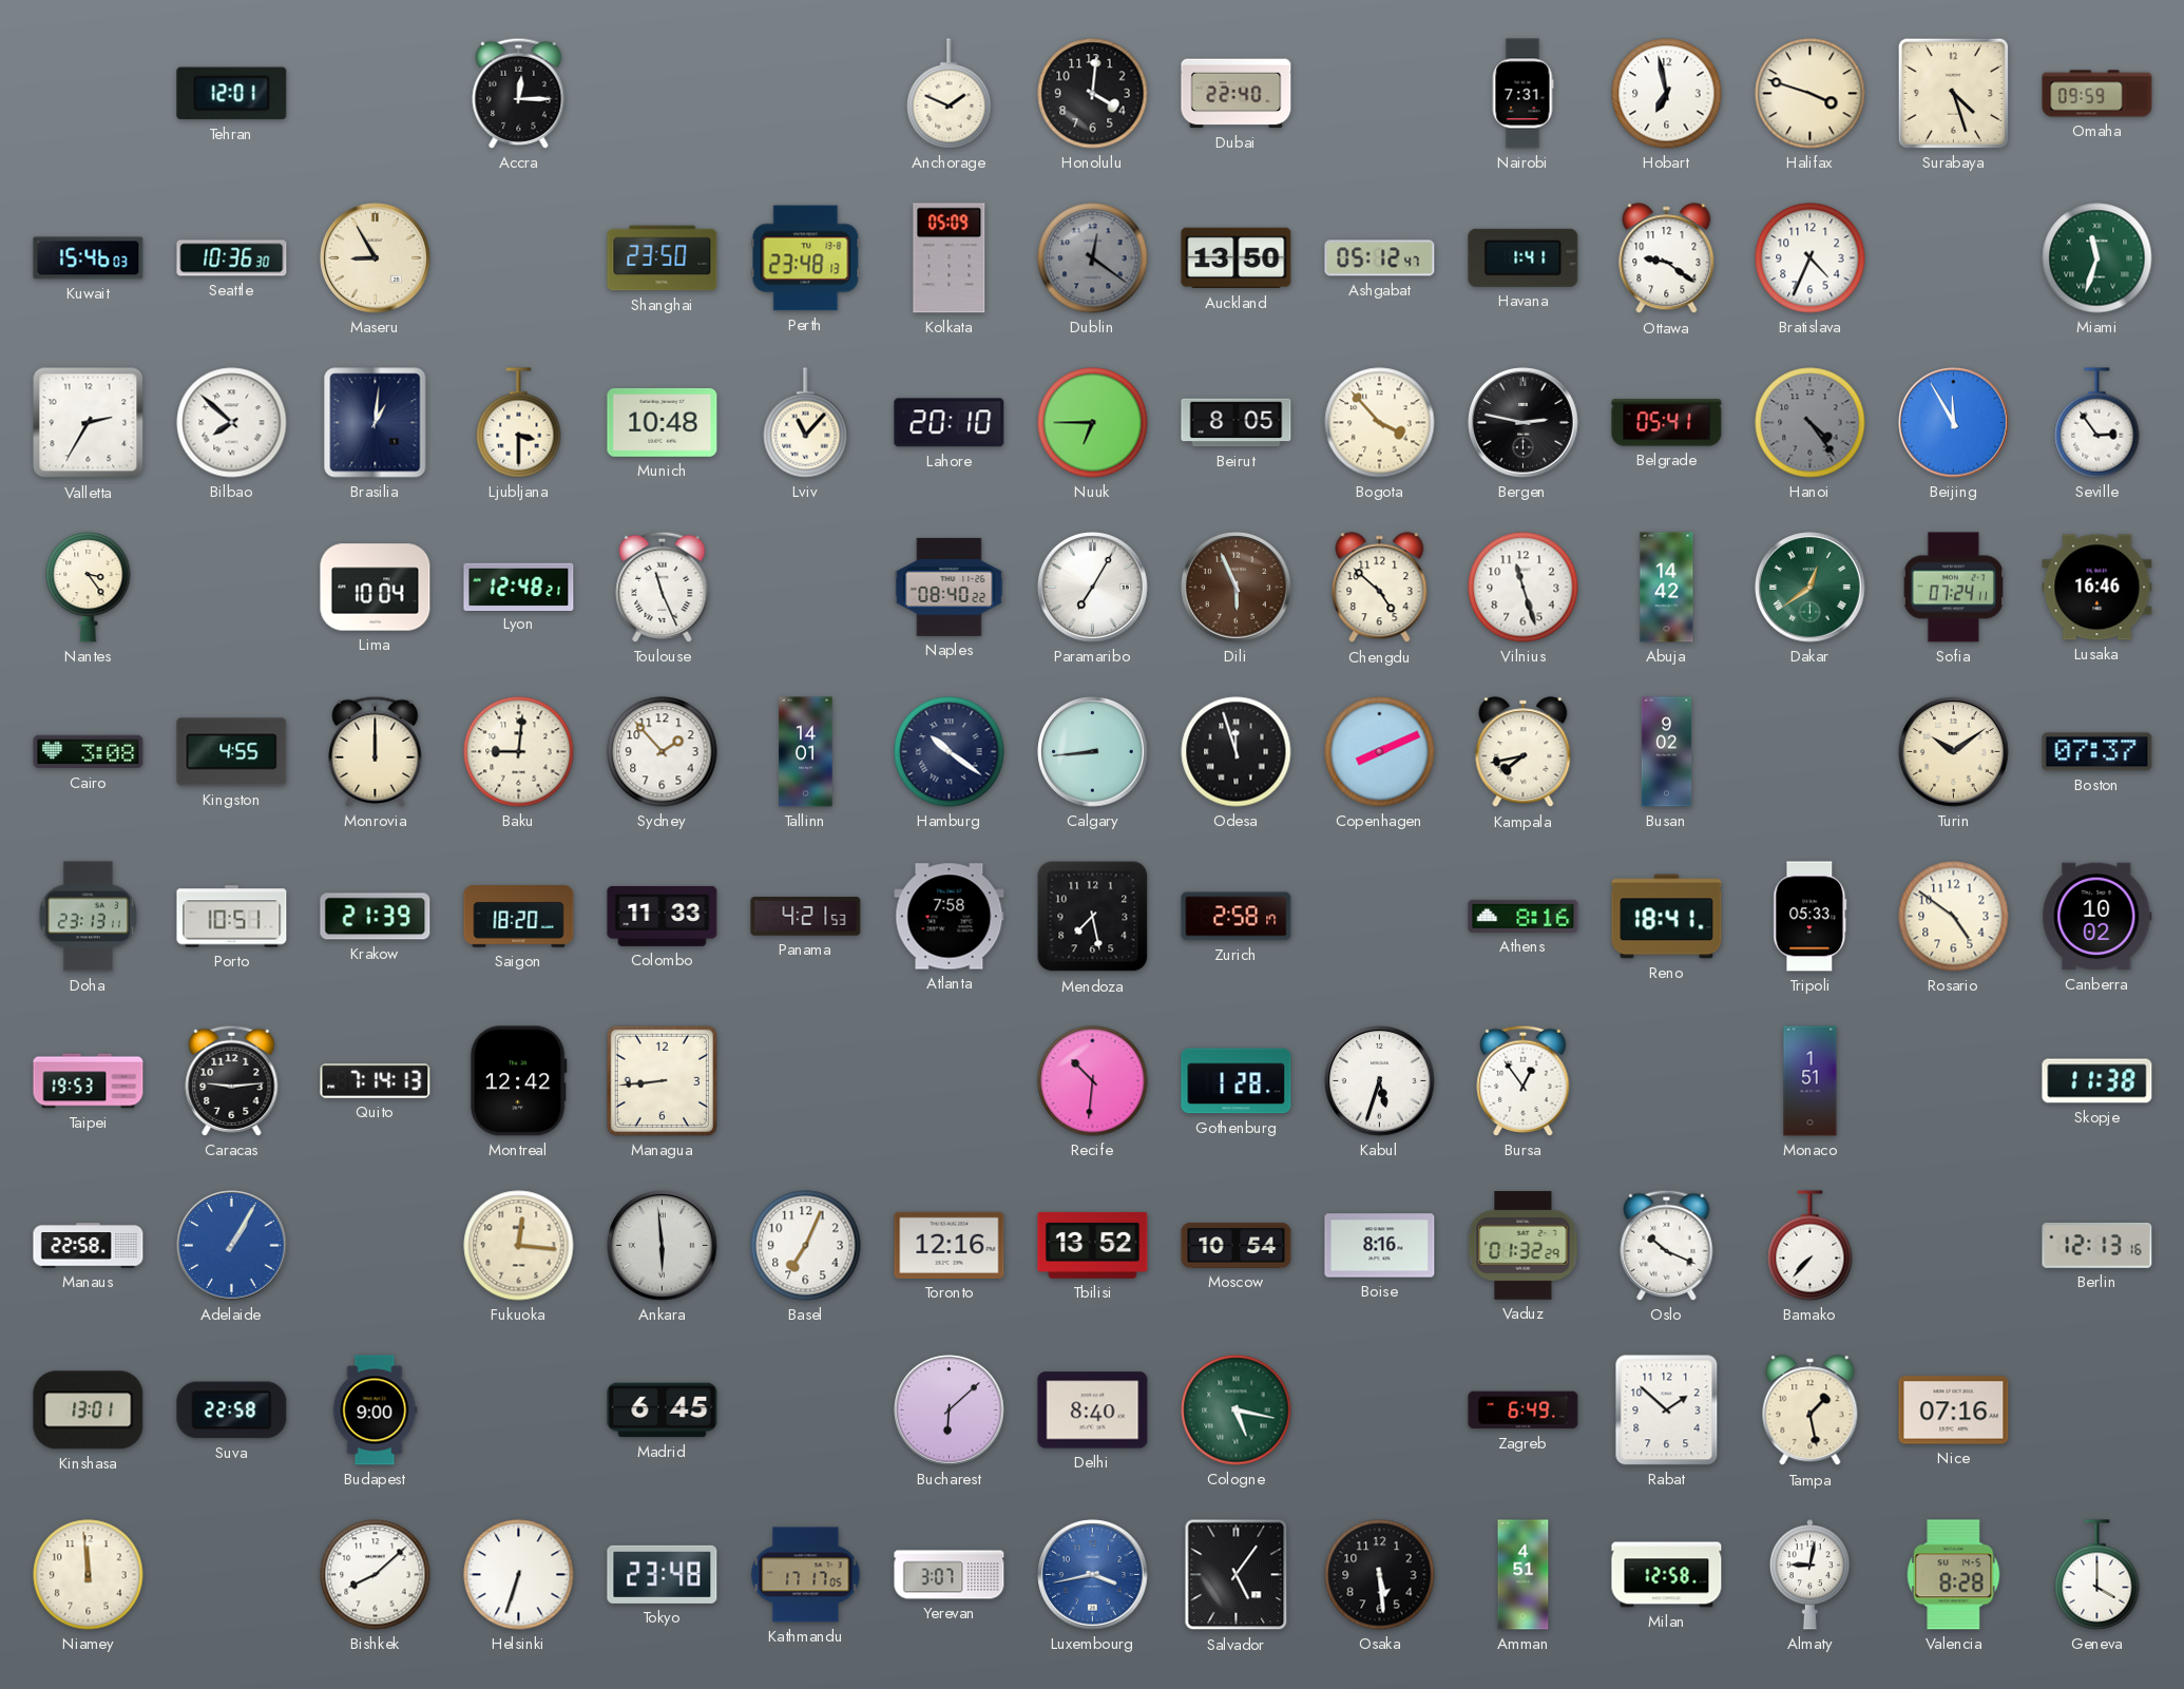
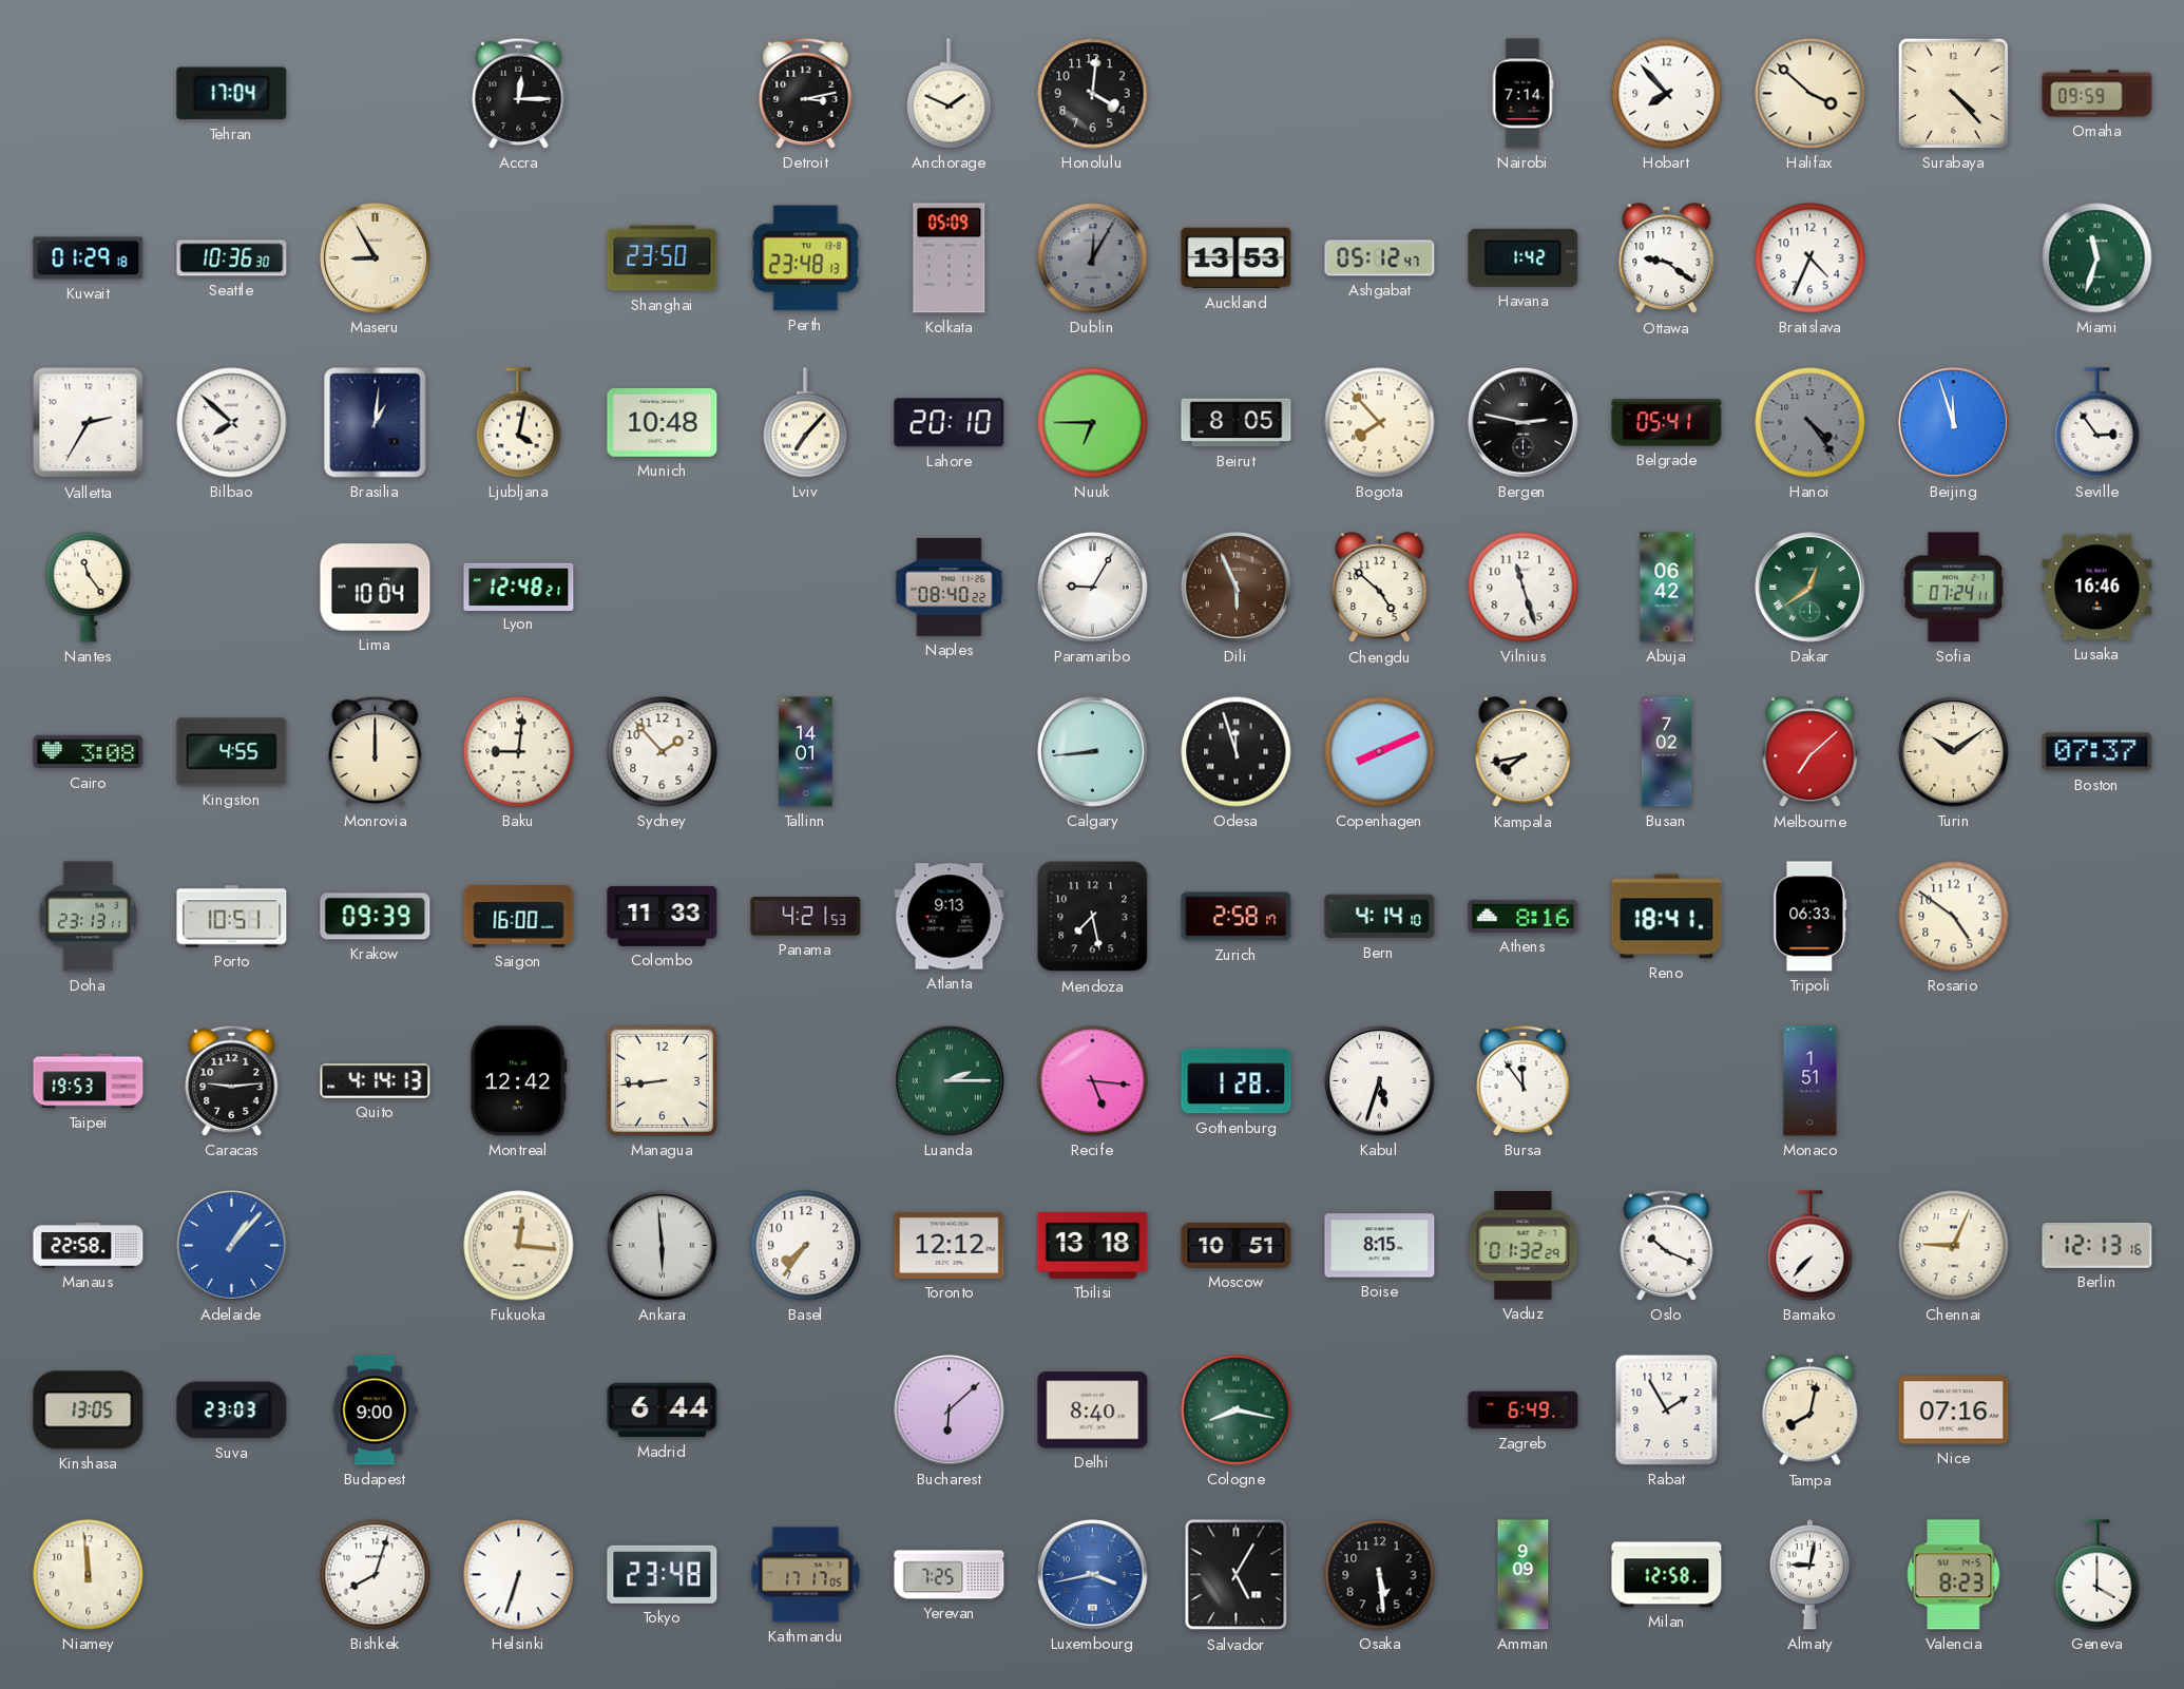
Tehran: 12:01 -> 17:04 (232, 94)
Detroit: none -> 3:13 (806, 93)
Dubai: 22:40 -> none (1237, 94)
Nairobi: 7:31 -> 7:14 (1522, 94)
Hobart: 6:58 -> 7:53 (1667, 94)
Halifax: 3:48 -> 3:52 (1811, 94)
Surabaya: 4:27 -> 4:23 (1953, 93)
Kuwait: 15:46 -> 01:29 (89, 258)
Dublin: 12:21 -> 12:05 (1093, 258)
Auckland: 13:50 -> 13:53 (1237, 258)
Havana: 1:41 -> 1:42 (1524, 257)
Ljubljana: 3:30 -> 4:02 (519, 423)
Lviv: 11:07 -> 7:07 (806, 423)
Bogota: 3:53 -> 7:53 (1380, 423)
Beijing: 11:55 -> 11:57 (1954, 423)
Nantes: 3:24 -> 11:24 (89, 587)
Toulouse: 11:26 -> none (663, 587)
Paramaribo: 7:05 -> 9:05 (1093, 588)
Abuja: 14:42 -> 06:42 (1667, 588)
Hamburg: 10:21 -> none (950, 752)
Busan: 9:02 -> 7:02 (1667, 752)
Melbourne: none -> 7:08 (1811, 752)
Krakow: 21:39 -> 09:39 (376, 917)
Saigon: 18:20 -> 16:00 (519, 917)
Atlanta: 7:58 -> 9:13 (950, 917)
Bern: none -> 4:14 (1380, 917)
Tripoli: 05:33 -> 06:33 (1811, 917)
Canberra: 10:02 -> none (2097, 917)
Quito: 7:14 -> 4:14 (376, 1081)
Luanda: none -> 2:15 (950, 1081)
Recife: 10:31 -> 5:16 (1093, 1081)
Bursa: 12:54 -> 11:54 (1524, 1080)
Skopje: 11:38 -> none (2097, 1081)
Adelaide: 1:05 -> 1:07 (232, 1246)
Basel: 7:04 -> 7:36 (806, 1246)
Toronto: 12:16 -> 12:12 (950, 1245)
Tbilisi: 13:52 -> 13:18 (1093, 1245)
Moscow: 10:54 -> 10:51 (1237, 1245)
Boise: 8:16 -> 8:15 (1380, 1246)
Chennai: none -> 9:04 (1954, 1246)
Kinshasa: 13:01 -> 13:05 (89, 1410)
Suva: 22:58 -> 23:03 (232, 1410)
Madrid: 6:45 -> 6:44 (663, 1410)
Cologne: 5:17 -> 8:17 (1237, 1410)
Rabat: 1:52 -> 1:55 (1667, 1410)
Tampa: 1:28 -> 8:02 (1811, 1410)
Bishkek: 8:08 -> 8:03 (376, 1575)
Yerevan: 3:07 -> 7:25 (950, 1575)
Salvador: 5:06 -> 5:05 (1237, 1575)
Amman: 4:51 -> 9:09 (1524, 1575)
Valencia: 8:28 -> 8:23 (1954, 1575)
